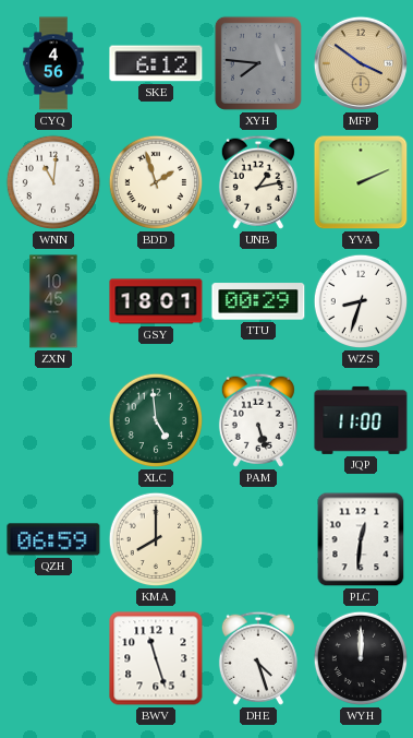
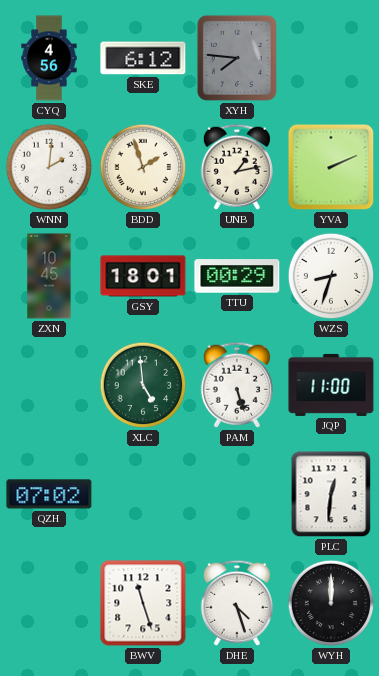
MFP: 3:51 -> none (361, 63)
WNN: 11:01 -> 2:01 (49, 167)
QZH: 06:59 -> 07:02 (49, 494)
KMA: 8:00 -> none (156, 539)
